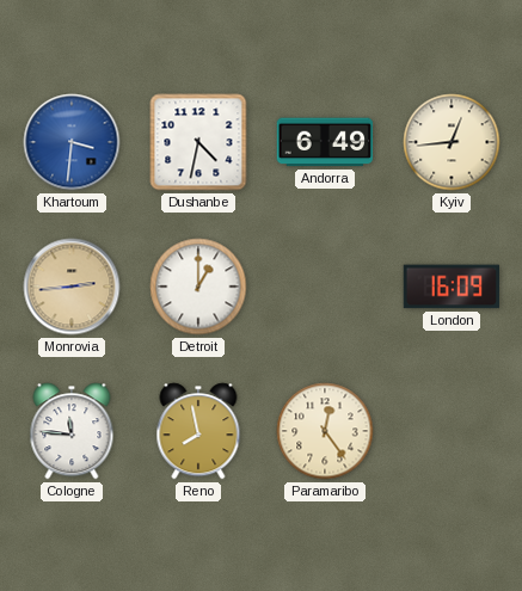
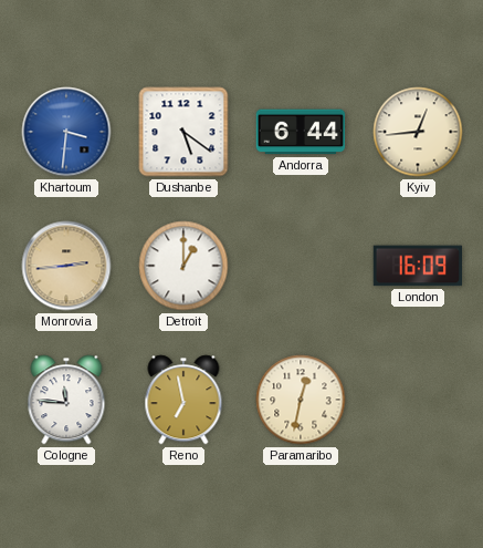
Dushanbe: 4:32 -> 5:21 (183, 132)
Andorra: 6:49 -> 6:44 (301, 132)
Reno: 7:58 -> 6:58 (183, 400)
Paramaribo: 12:24 -> 12:32 (301, 400)
